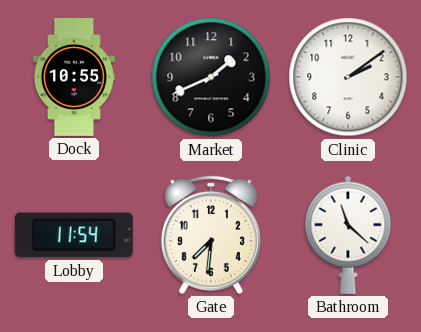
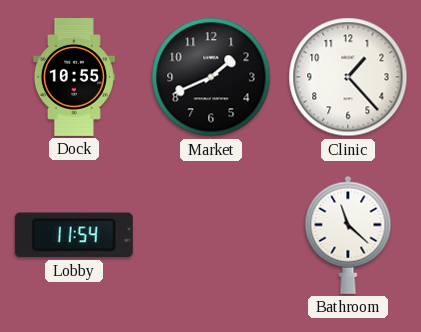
Clinic: 2:09 -> 1:23 (348, 77)
Gate: 7:31 -> none (211, 235)
